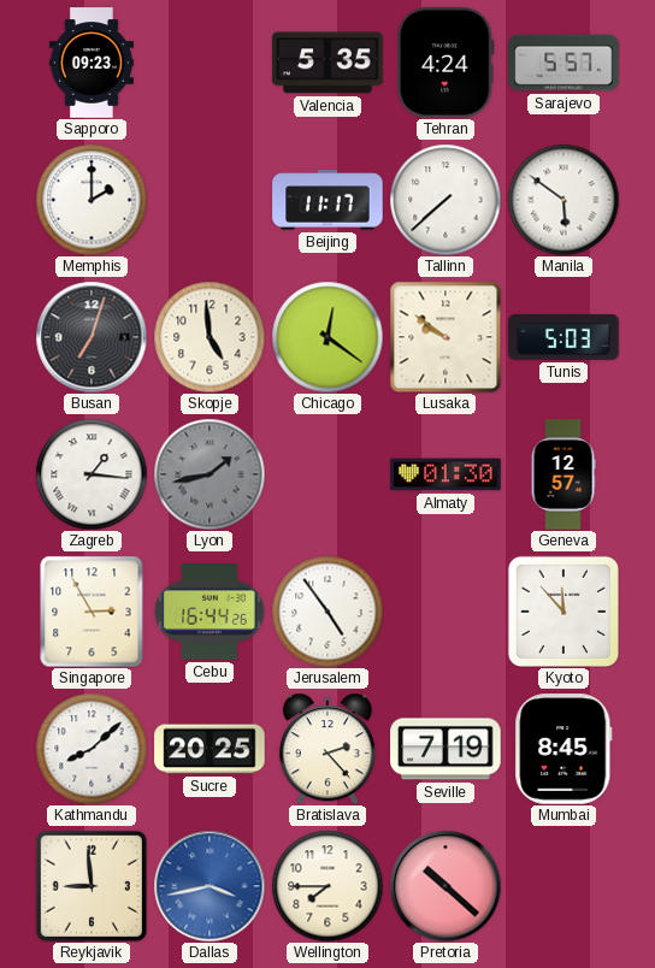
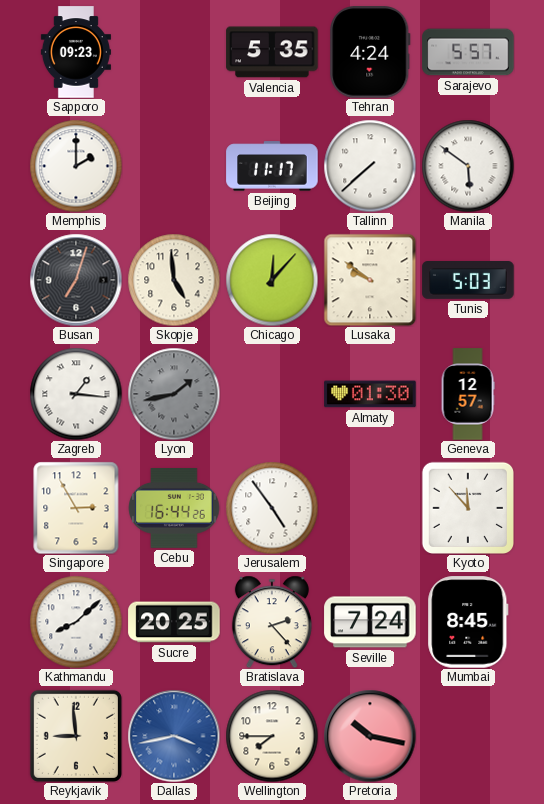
Chicago: 12:21 -> 12:07 (272, 280)
Seville: 7:19 -> 7:24 (370, 622)
Pretoria: 10:22 -> 10:17 (370, 736)
